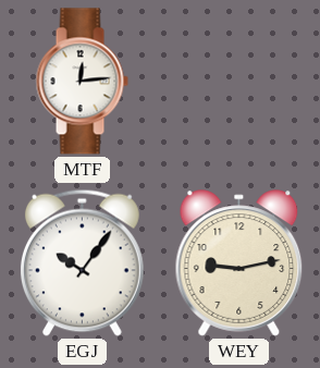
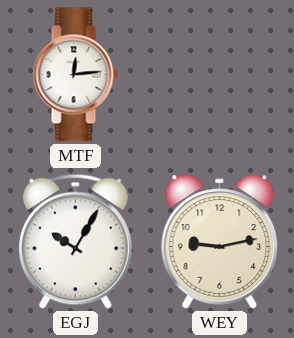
EGJ: 10:06 -> 10:05 (75, 241)
